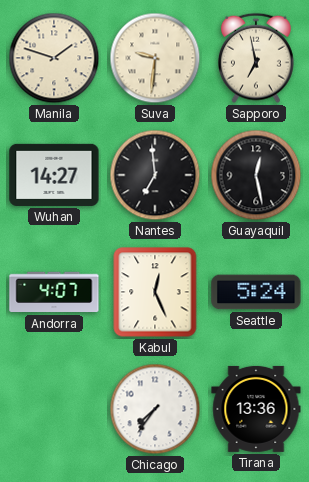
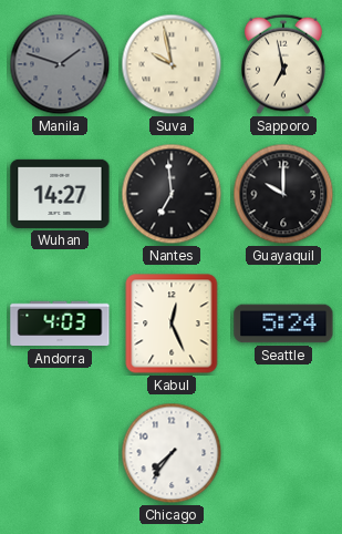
Manila dial: cream -> grey (60, 64)
Suva: 9:31 -> 9:58 (172, 64)
Guayaquil: 12:28 -> 10:00 (283, 194)
Andorra: 4:07 -> 4:03 (60, 324)
Tirana: 13:36 -> none (256, 409)
